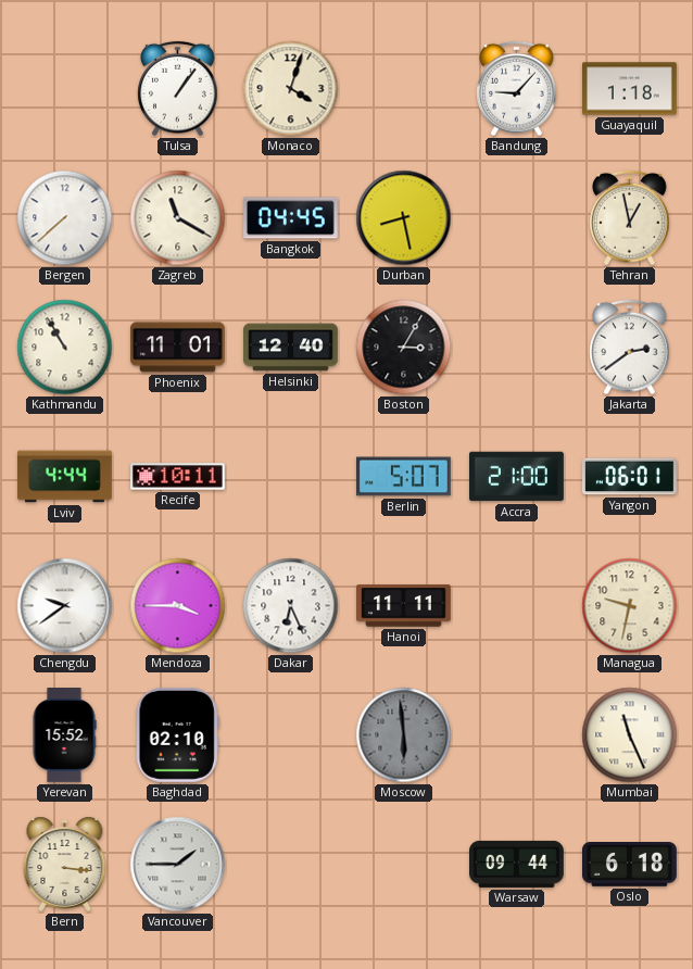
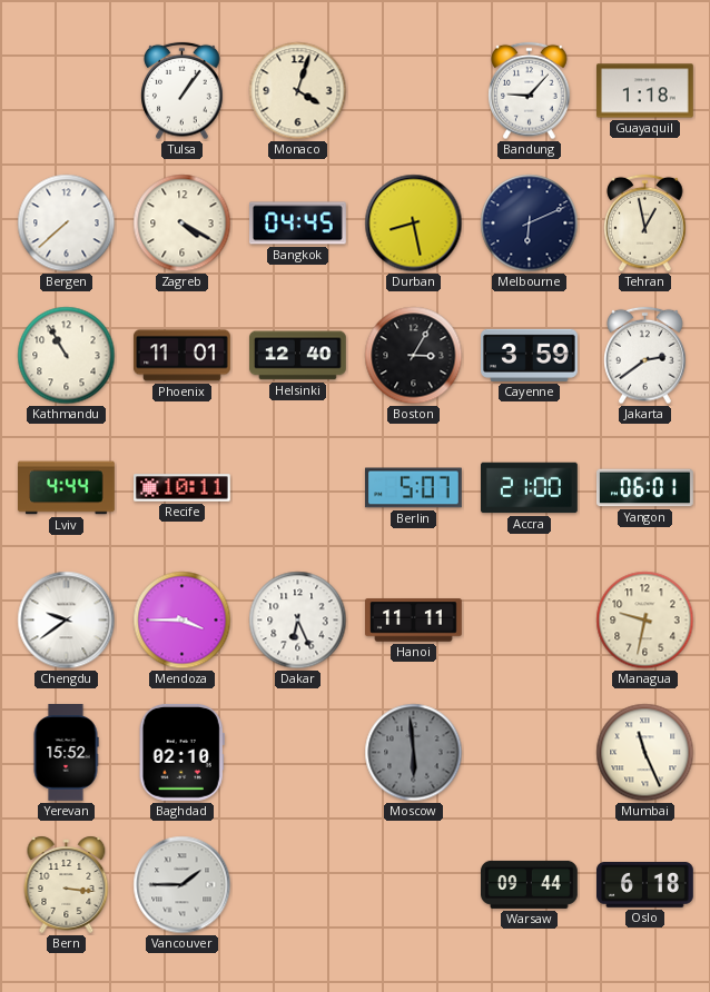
Zagreb: 11:20 -> 4:20 (183, 224)
Melbourne: none -> 6:11 (530, 224)
Cayenne: none -> 3:59 (530, 355)
